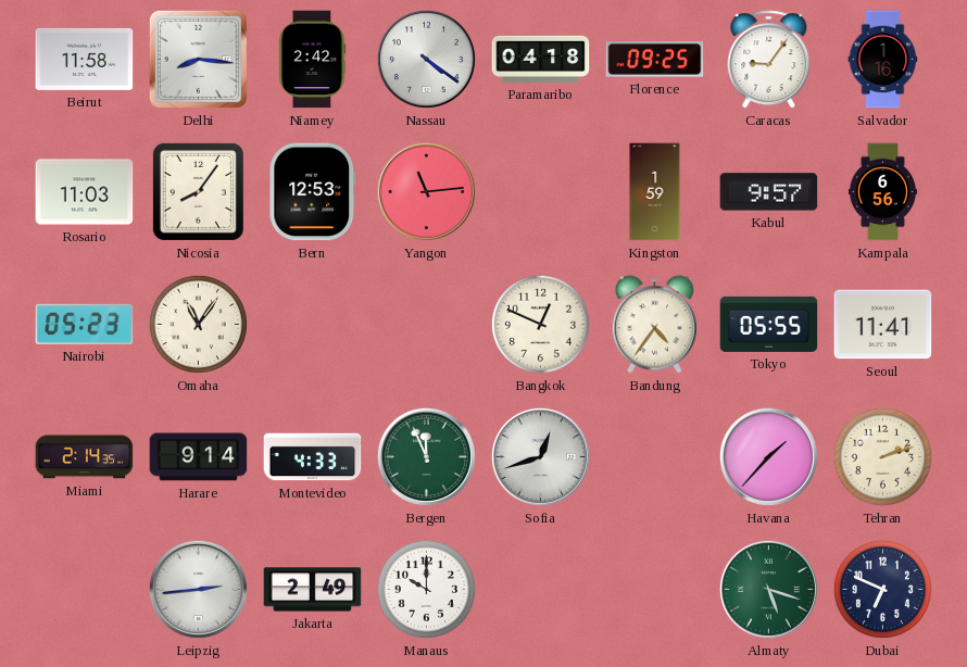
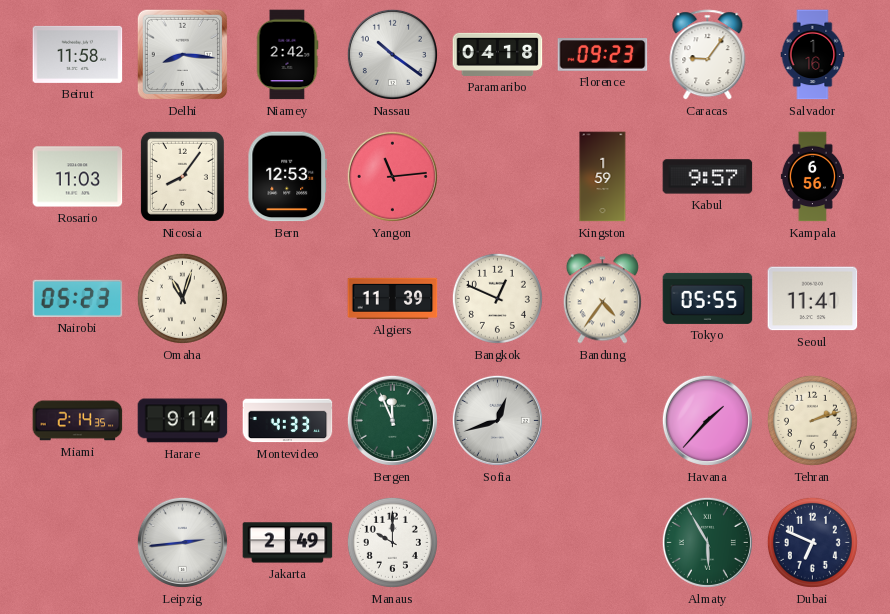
Nassau: 4:21 -> 10:21 (392, 54)
Florence: 09:25 -> 09:23 (603, 55)
Omaha: 11:06 -> 11:03 (182, 298)
Algiers: none -> 11:39 (393, 298)
Almaty: 5:18 -> 5:55 (707, 542)
